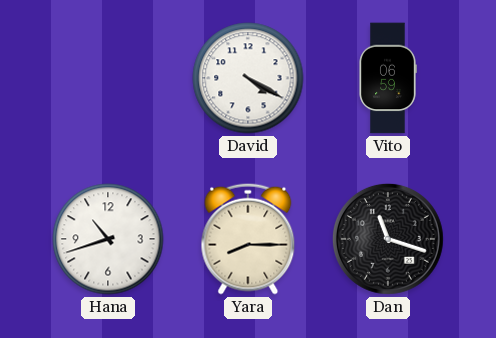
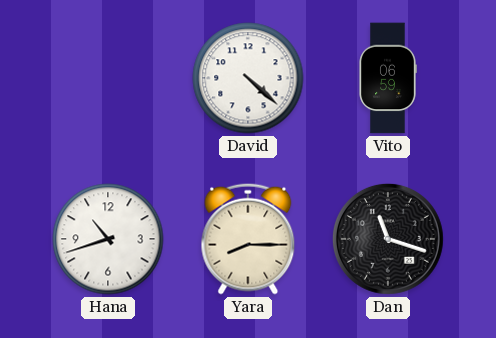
David: 4:20 -> 4:22 (248, 78)
